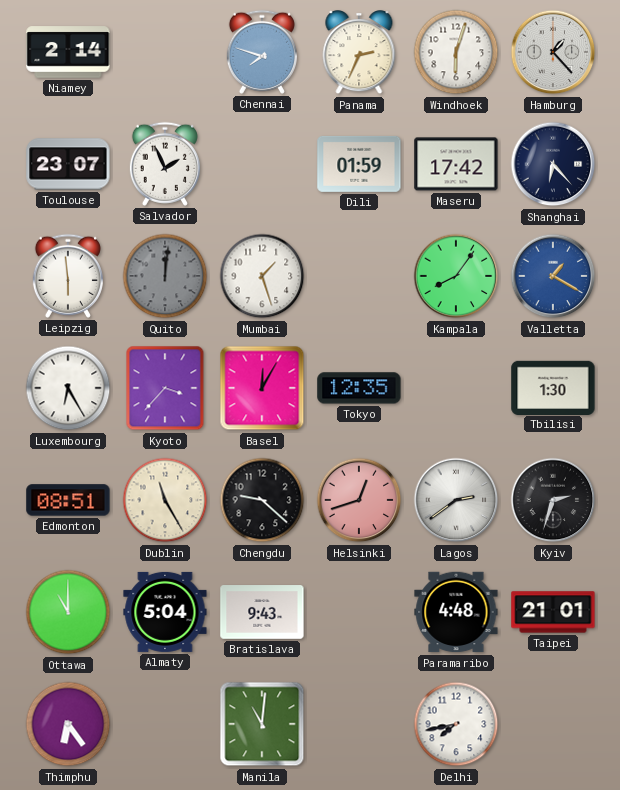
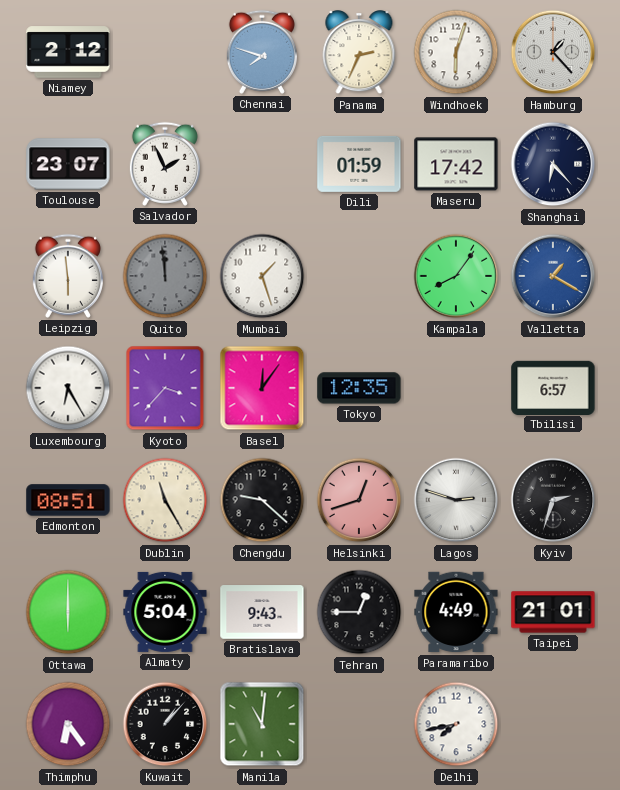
Niamey: 2:14 -> 2:12 (68, 52)
Quito: 12:01 -> 11:59 (165, 276)
Basel: 12:05 -> 12:06 (262, 388)
Tbilisi: 1:30 -> 6:57 (553, 387)
Lagos: 2:39 -> 2:48 (456, 500)
Ottawa: 11:00 -> 6:00 (68, 612)
Tehran: none -> 12:45 (359, 612)
Paramaribo: 4:48 -> 4:49 (456, 612)
Kuwait: none -> 1:07 (165, 724)
